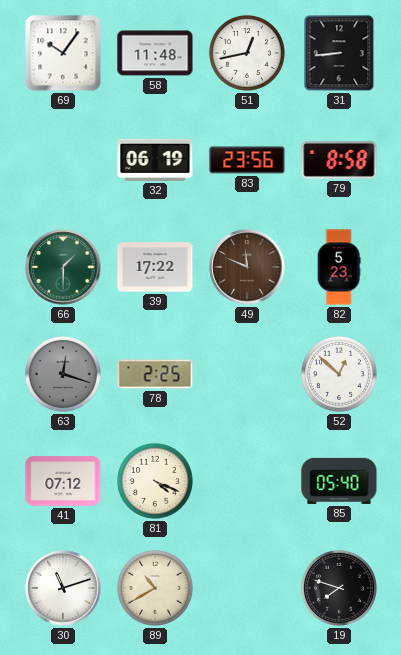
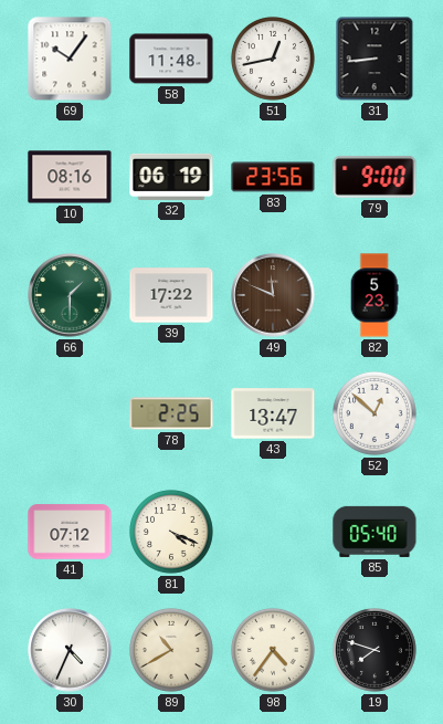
10: none -> 08:16 (70, 177)
79: 8:58 -> 9:00 (375, 177)
63: 12:18 -> none (63, 374)
43: none -> 13:47 (273, 413)
30: 11:12 -> 4:34 (70, 650)
98: none -> 4:36 (273, 650)
